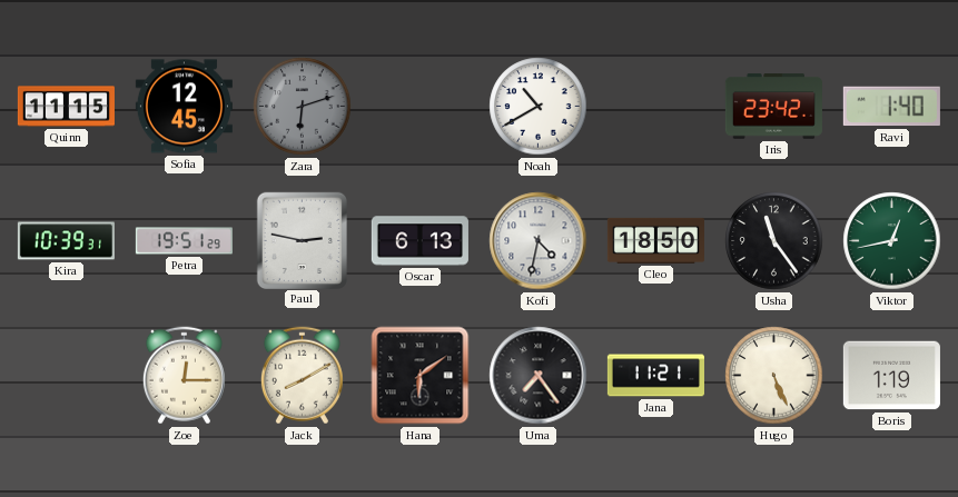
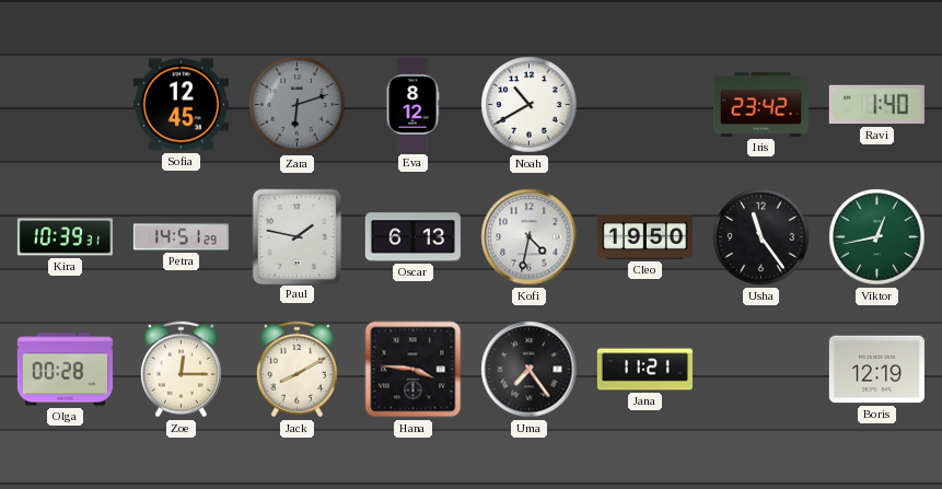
Quinn: 11:15 -> none (66, 107)
Eva: none -> 8:12 (412, 104)
Petra: 19:51 -> 14:51 (181, 237)
Paul: 2:47 -> 1:47 (296, 236)
Cleo: 18:50 -> 19:50 (644, 236)
Olga: none -> 00:28 (65, 370)
Hana: 6:09 -> 3:46 (414, 370)
Hugo: 5:26 -> none (774, 376)
Boris: 1:19 -> 12:19 (876, 370)
